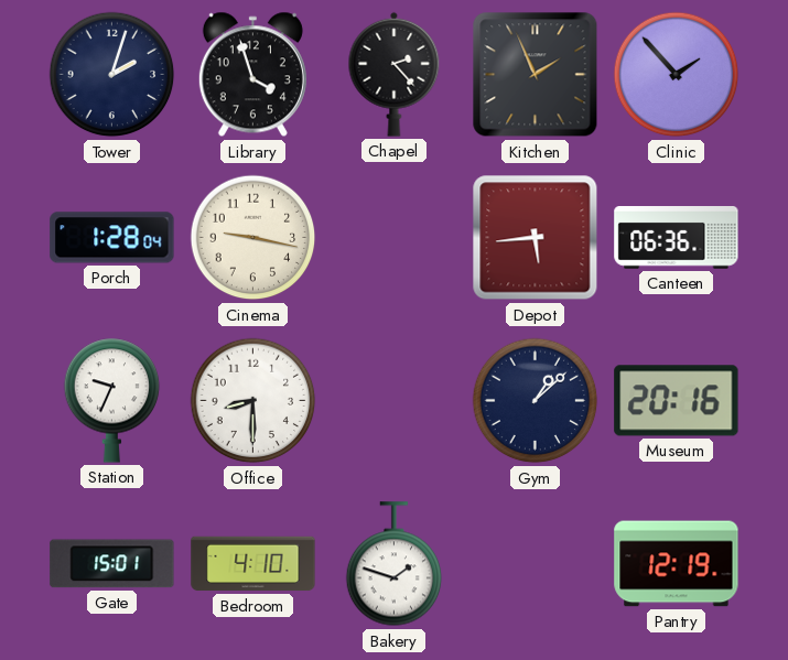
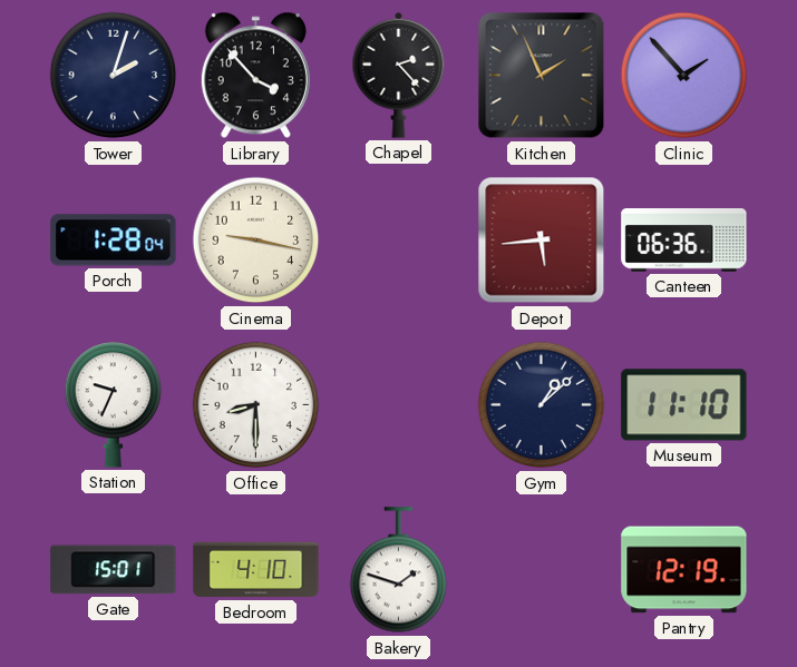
Library: 3:57 -> 3:53 (255, 76)
Museum: 20:16 -> 11:10 (684, 405)
